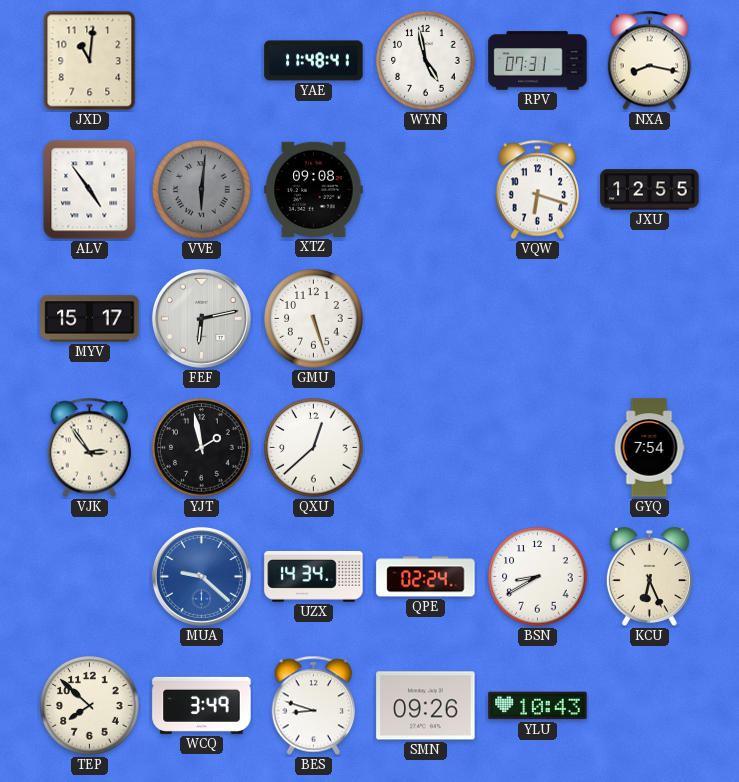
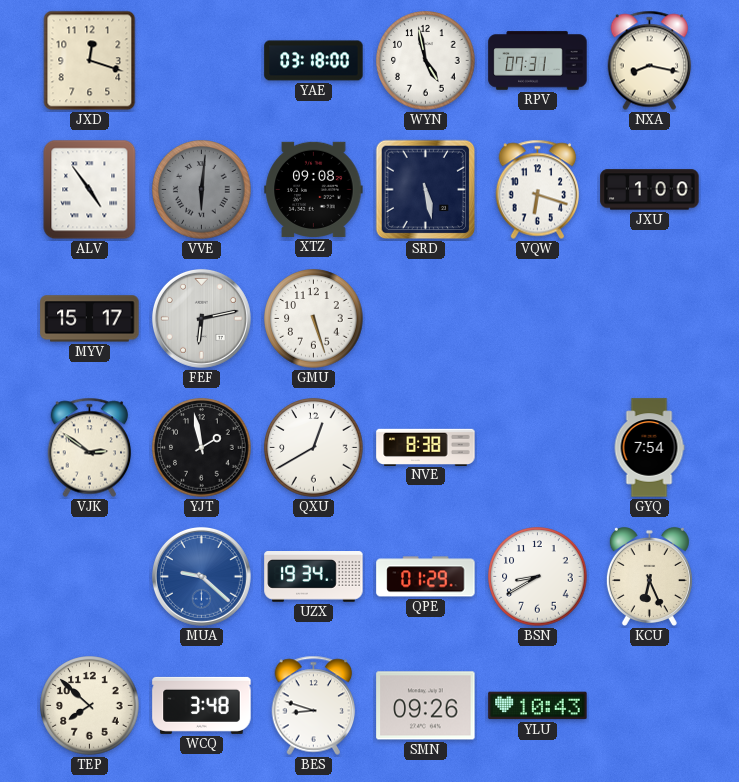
JXD: 11:01 -> 12:18 (90, 61)
YAE: 11:48 -> 03:18 (314, 61)
SRD: none -> 5:28 (426, 190)
JXU: 12:55 -> 1:00 (650, 190)
VJK: 2:54 -> 2:51 (90, 448)
QXU: 12:38 -> 12:40 (314, 448)
NVE: none -> 8:38 (426, 447)
UZX: 14:34 -> 19:34 (314, 577)
QPE: 02:24 -> 01:29 (426, 577)
WCQ: 3:49 -> 3:48 (202, 705)
